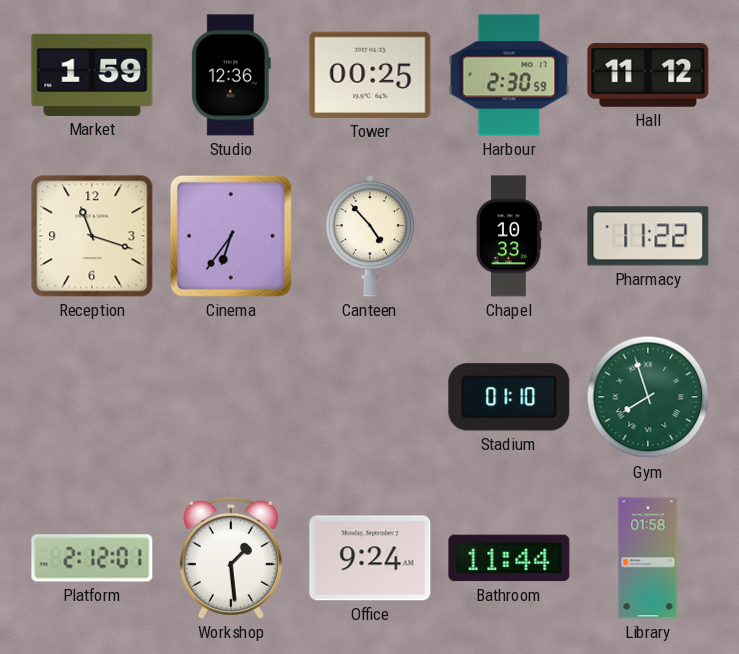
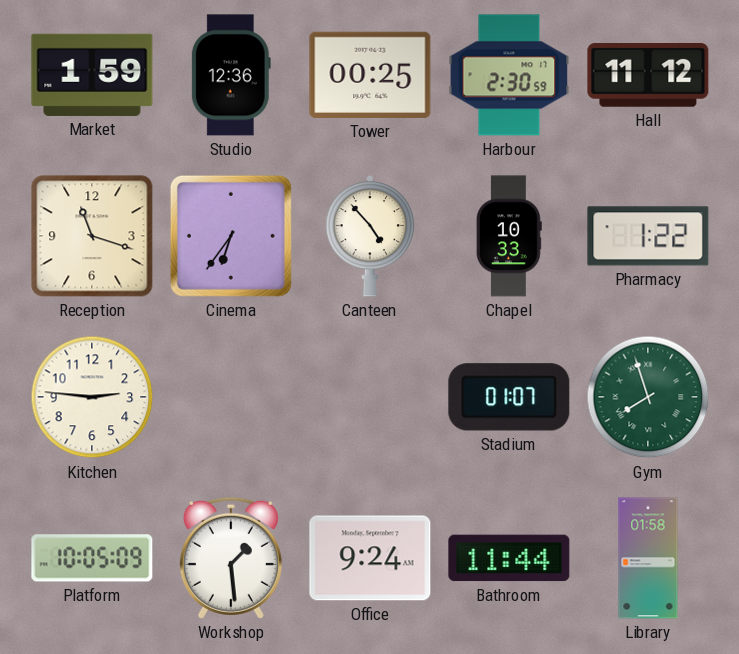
Pharmacy: 11:22 -> 1:22 (648, 236)
Kitchen: none -> 2:46 (92, 397)
Stadium: 01:10 -> 01:07 (509, 397)
Platform: 2:12 -> 10:05 (92, 558)
